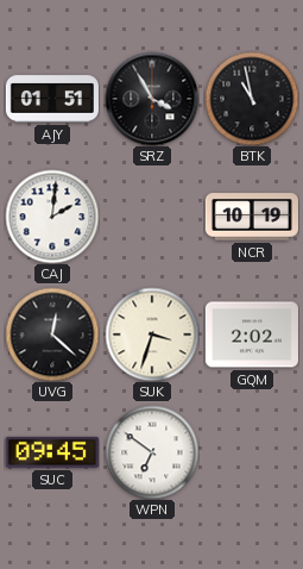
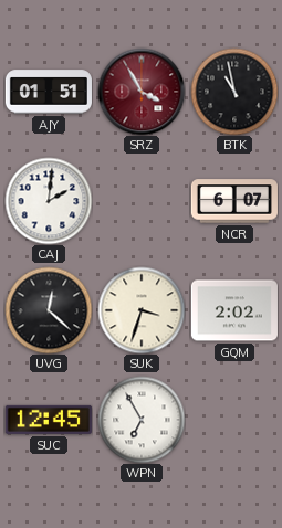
SRZ dial: black -> burgundy (142, 92)
NCR: 10:19 -> 6:07 (234, 201)
SUC: 09:45 -> 12:45 (49, 420)
WPN: 6:51 -> 6:55 (142, 420)
